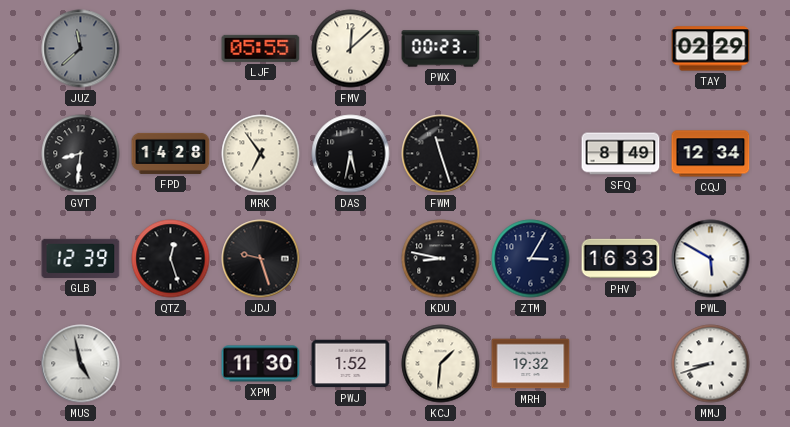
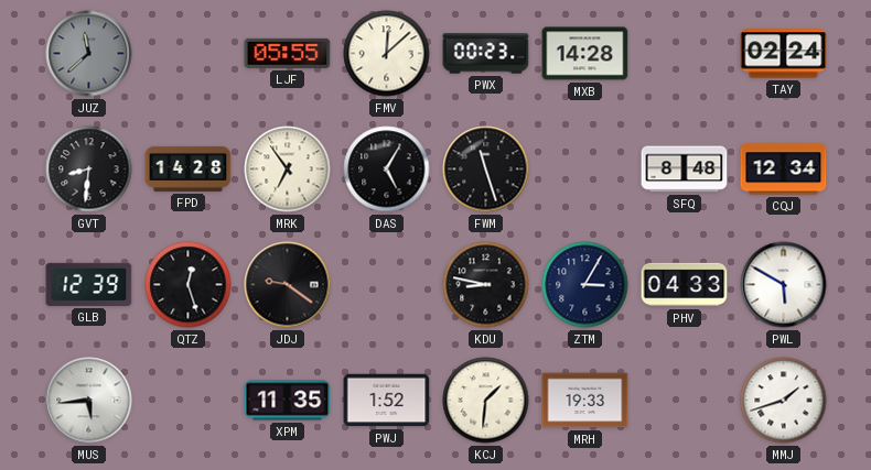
MXB: none -> 14:28 (585, 54)
TAY: 02:29 -> 02:24 (784, 54)
DAS: 5:32 -> 5:05 (387, 170)
SFQ: 8:49 -> 8:48 (685, 170)
JDJ: 9:27 -> 9:21 (288, 285)
PHV: 16:33 -> 04:33 (685, 285)
MUS: 4:58 -> 5:44 (89, 401)
XPM: 11:30 -> 11:35 (288, 401)
MRH: 19:32 -> 19:33 (585, 401)
MMJ: 8:42 -> 1:42 (784, 401)
